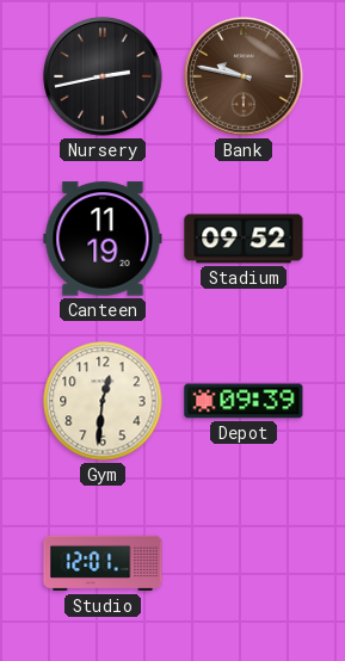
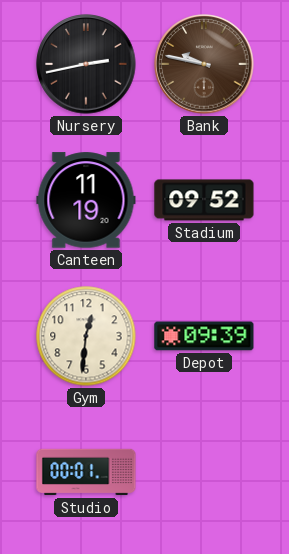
Studio: 12:01 -> 00:01 (86, 472)
